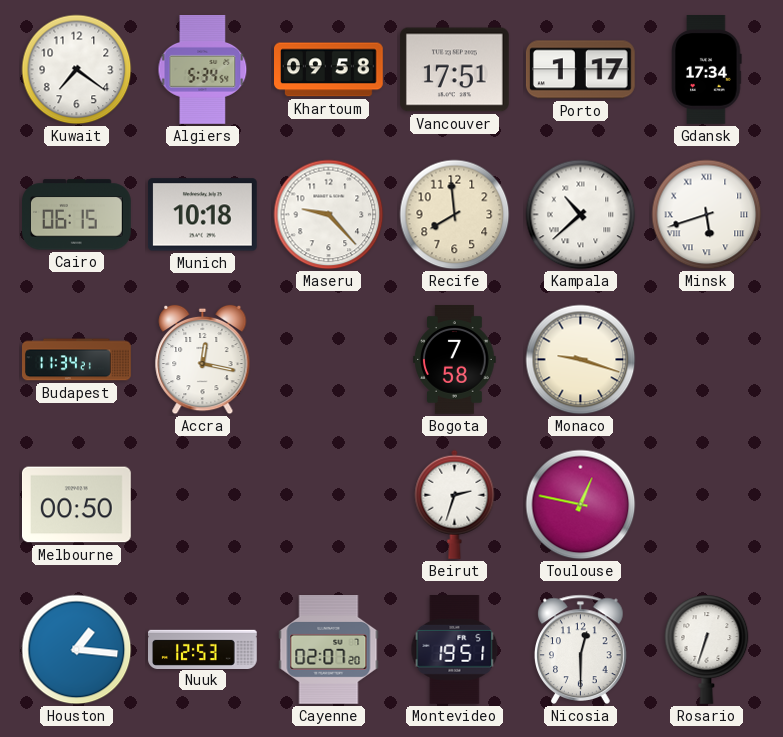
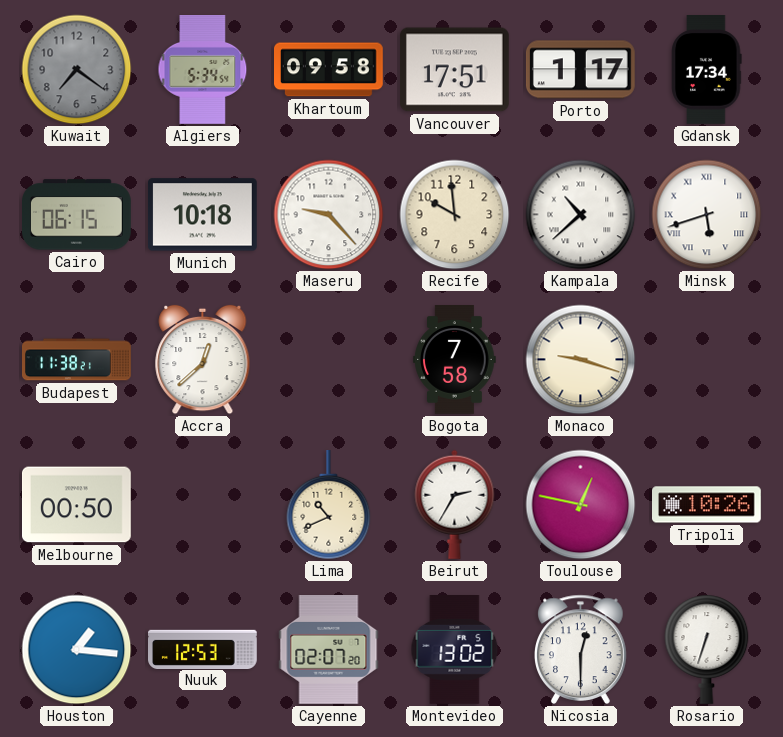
Kuwait dial: white -> grey (77, 70)
Recife: 7:59 -> 9:59 (455, 215)
Budapest: 11:34 -> 11:38 (77, 360)
Accra: 12:17 -> 12:38 (203, 360)
Lima: none -> 10:41 (329, 506)
Beirut: 2:33 -> 2:35 (455, 504)
Tripoli: none -> 10:26 (707, 505)
Montevideo: 19:51 -> 13:02 (455, 650)
